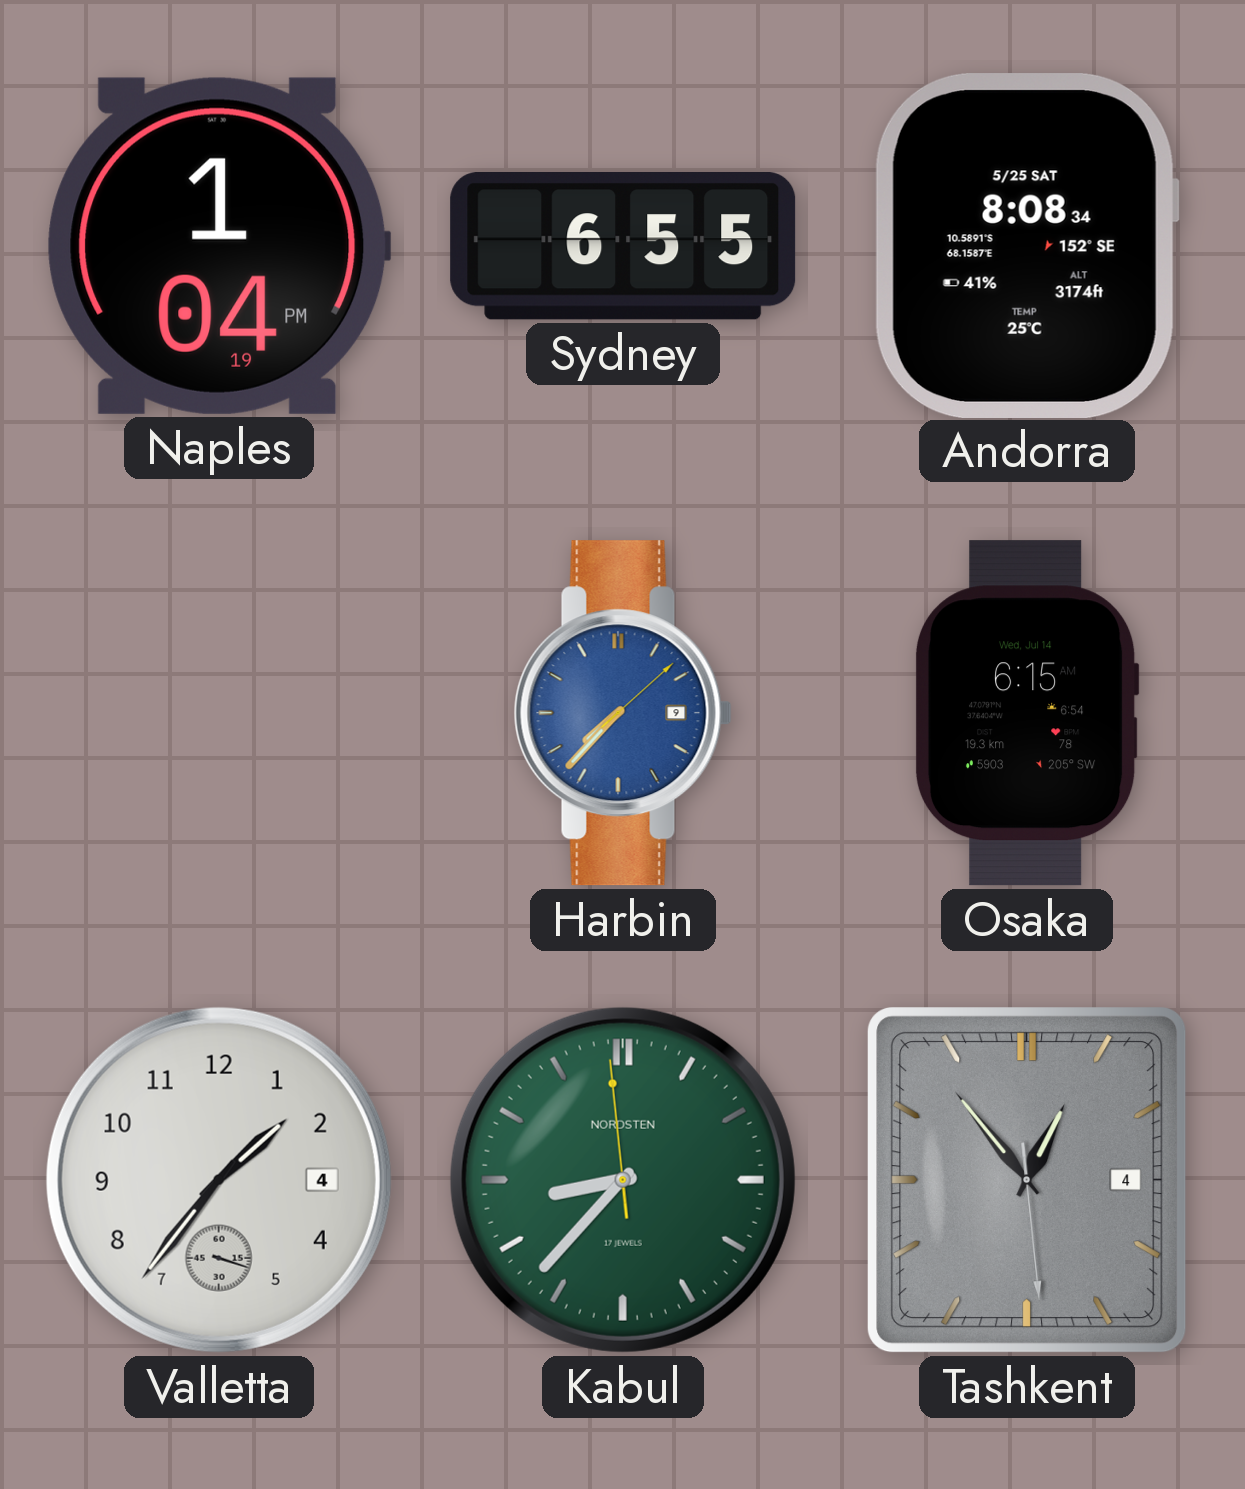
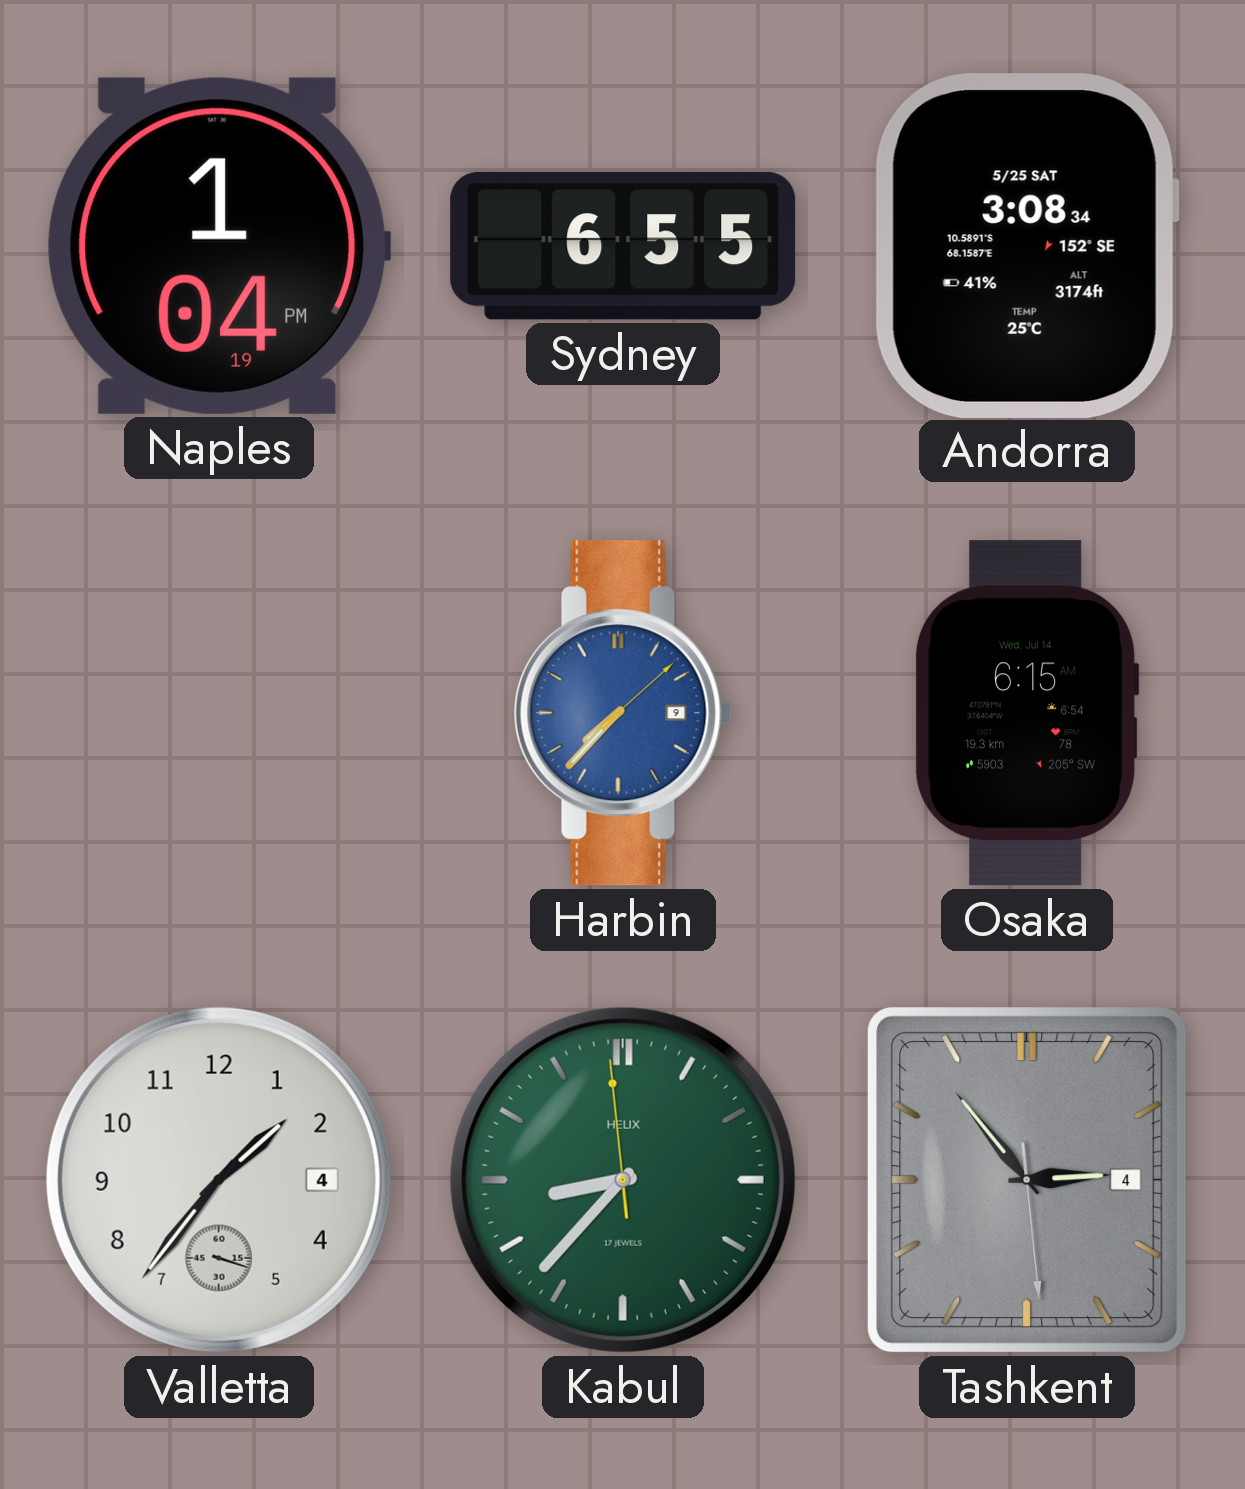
Andorra: 8:08 -> 3:08 (1026, 245)
Kabul brand: NORDSTEN -> HELIX (623, 1180)
Tashkent: 12:53 -> 2:53 (1028, 1181)
